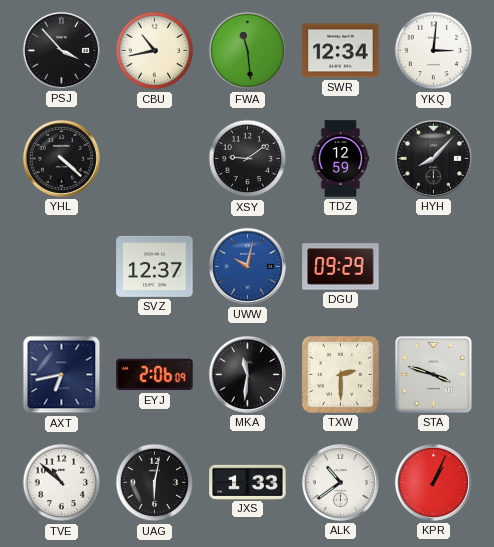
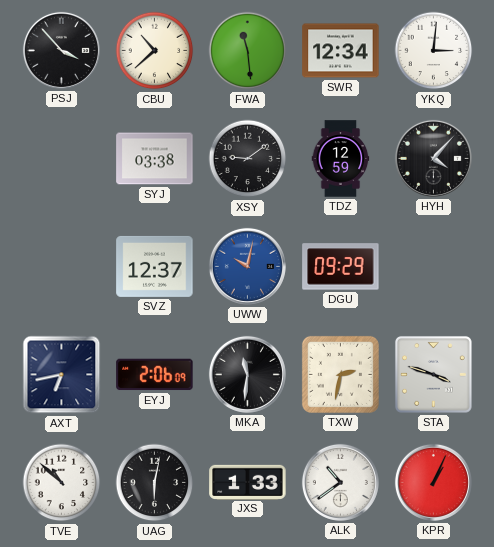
CBU: 10:43 -> 10:38 (155, 51)
YHL: 4:22 -> none (61, 158)
SYJ: none -> 03:38 (155, 159)
HYH: 8:07 -> 4:07 (433, 158)
TXW: 2:30 -> 2:32 (340, 374)
